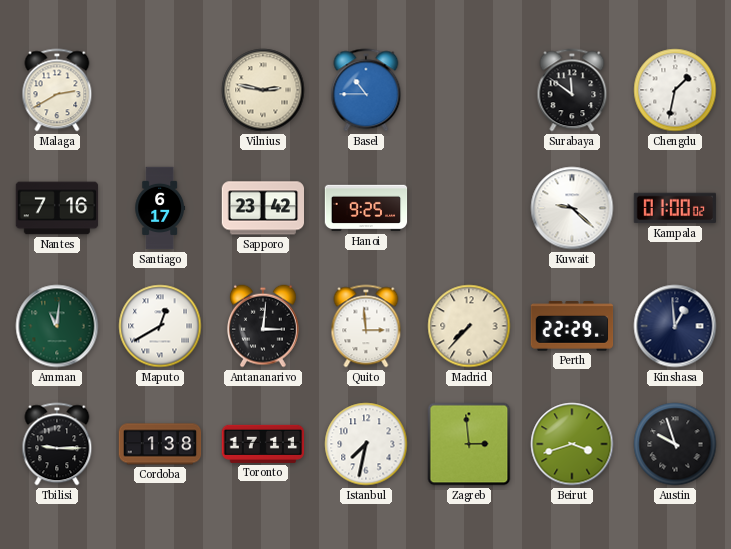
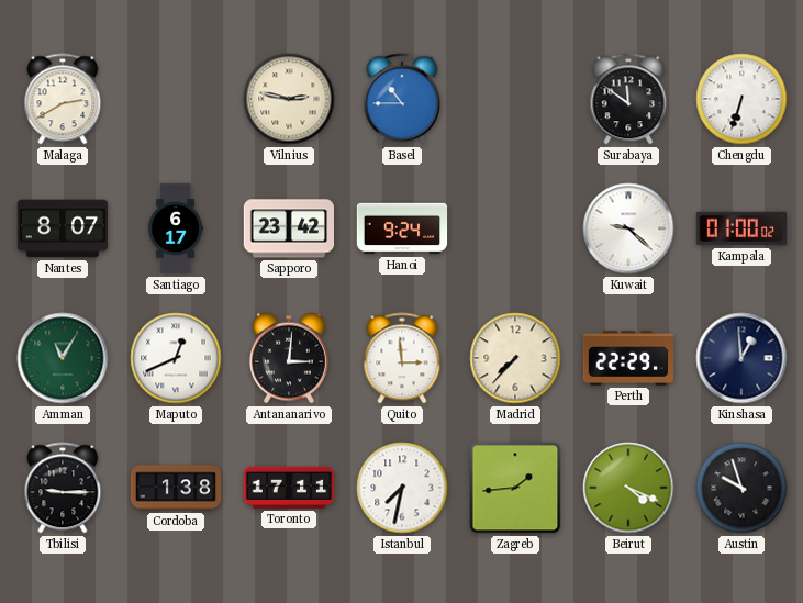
Chengdu: 1:32 -> 6:33 (741, 99)
Nantes: 7:16 -> 8:07 (63, 228)
Hanoi: 9:25 -> 9:24 (402, 228)
Amman: 11:01 -> 11:05 (63, 358)
Maputo: 12:40 -> 12:41 (176, 358)
Zagreb: 2:59 -> 1:44 (515, 488)
Beirut: 3:42 -> 4:19 (628, 488)
